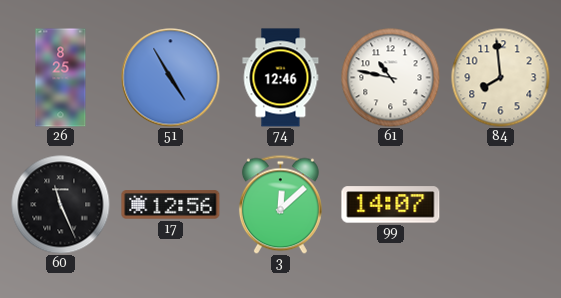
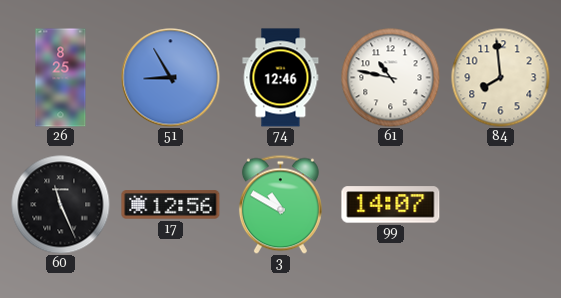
51: 4:55 -> 8:55 (171, 78)
3: 12:08 -> 10:50 (280, 204)
